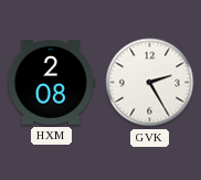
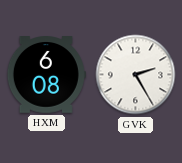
HXM: 2:08 -> 6:08 (46, 75)
